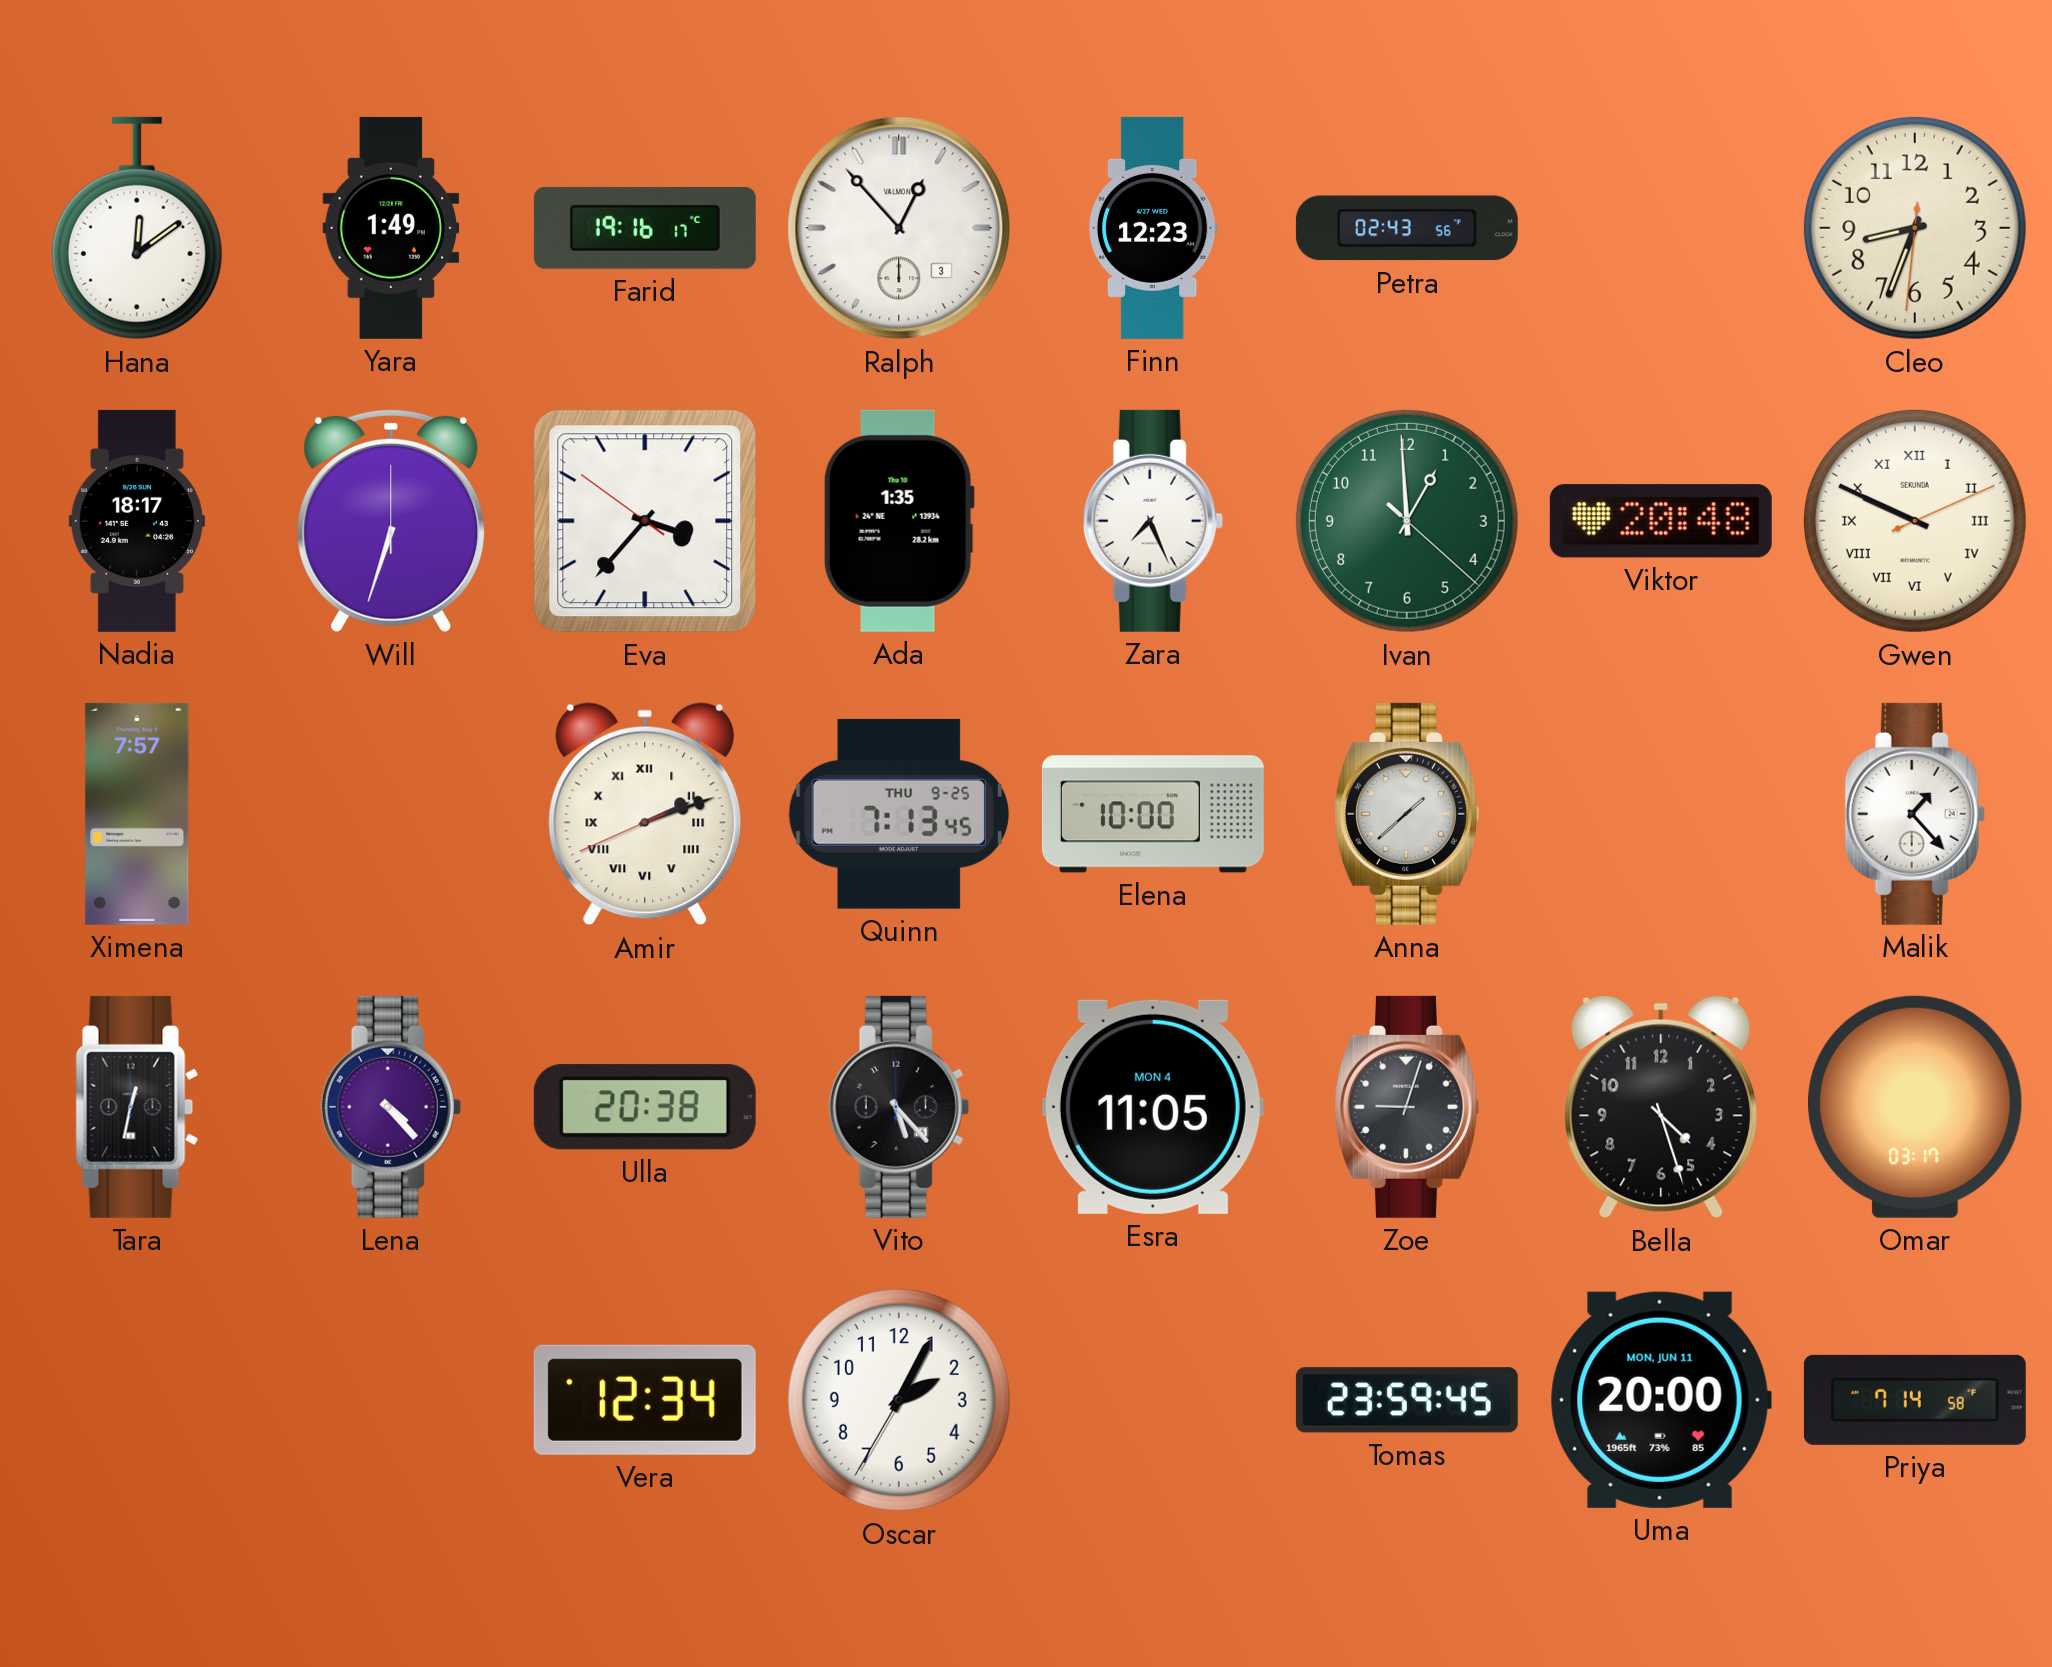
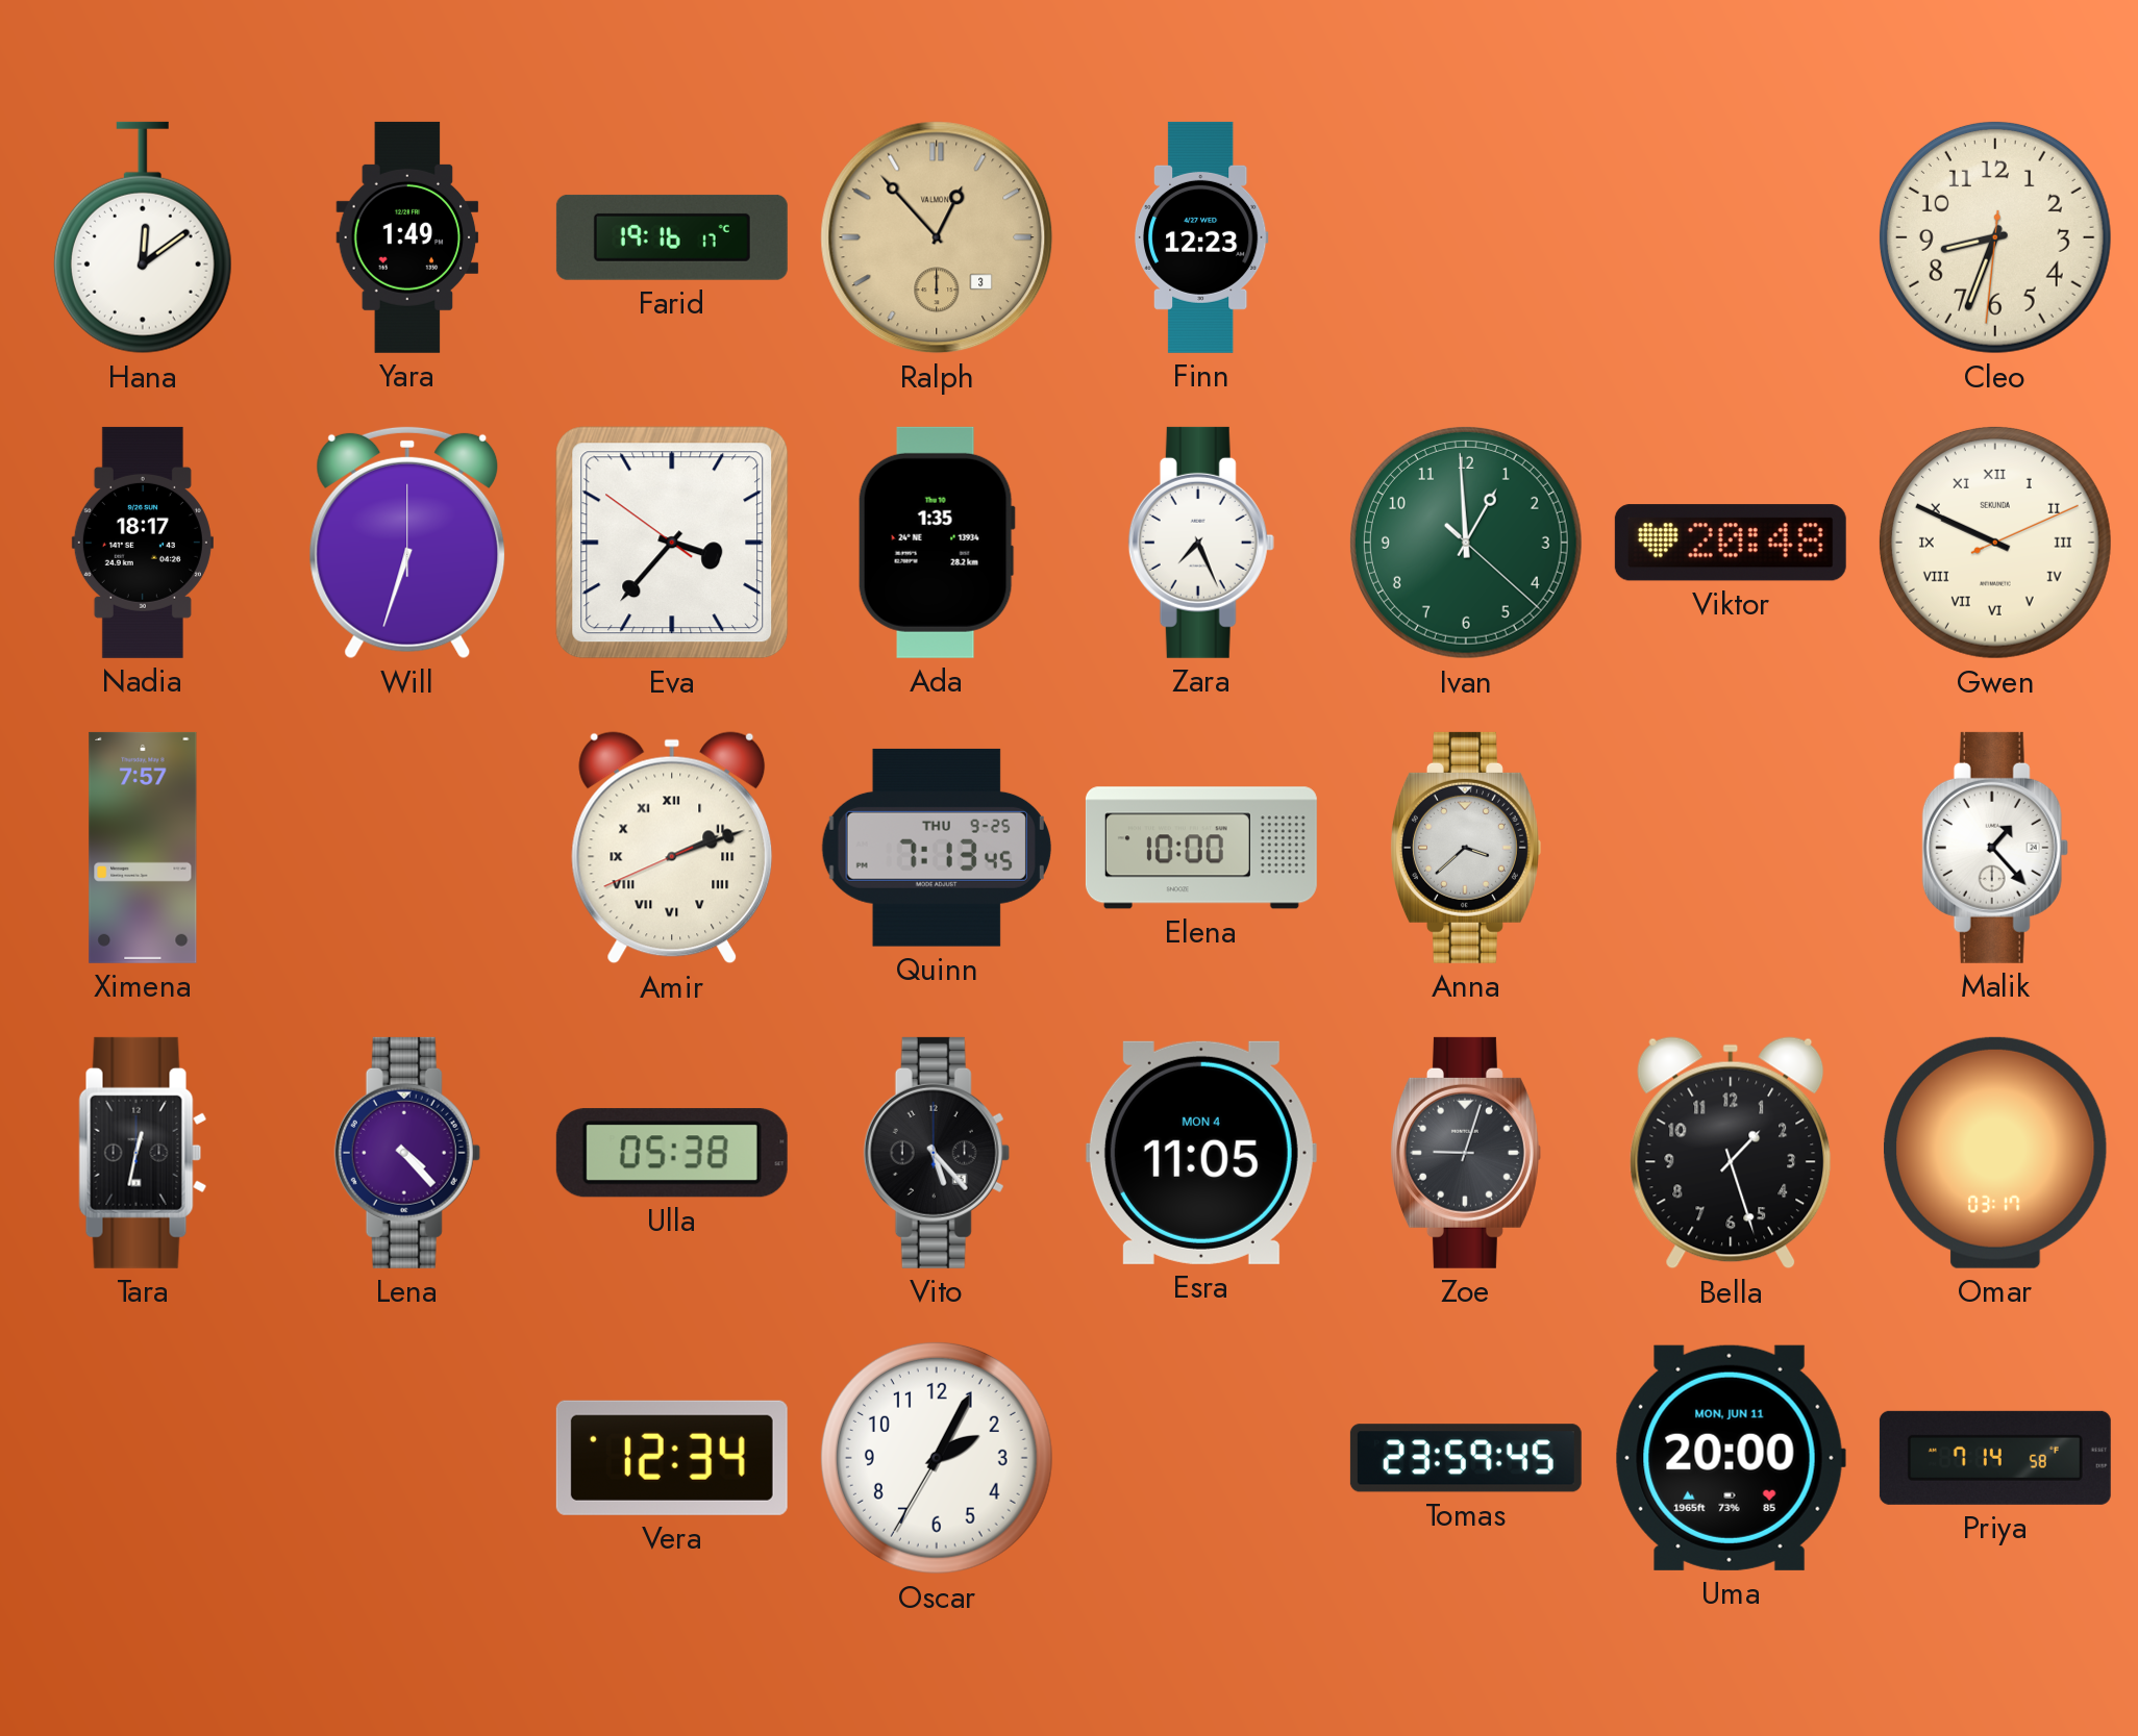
Ralph dial: white -> champagne (937, 237)
Petra: 02:43 -> none (1407, 228)
Anna: 1:38 -> 3:38 (1465, 848)
Ulla: 20:38 -> 05:38 (672, 1153)
Bella: 4:27 -> 1:27 (1731, 1153)
